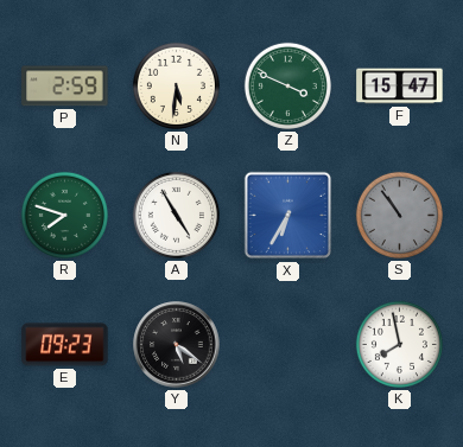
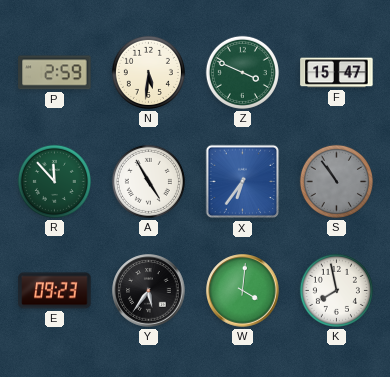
R: 7:48 -> 11:53 (54, 181)
X: 6:35 -> 6:36 (243, 182)
Y: 5:21 -> 5:36 (149, 291)
W: none -> 4:01 (243, 291)
